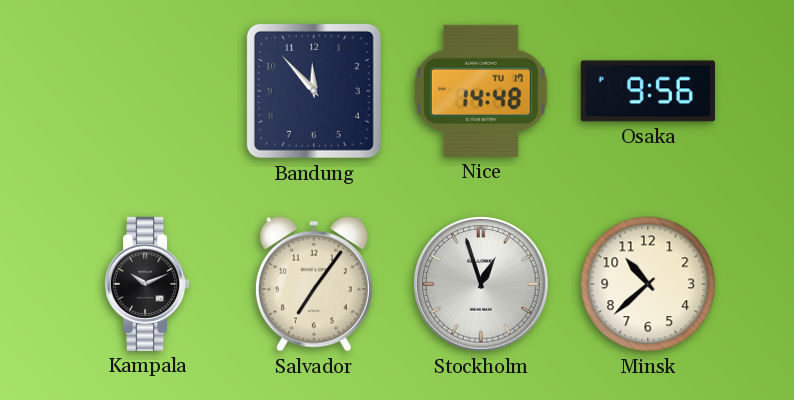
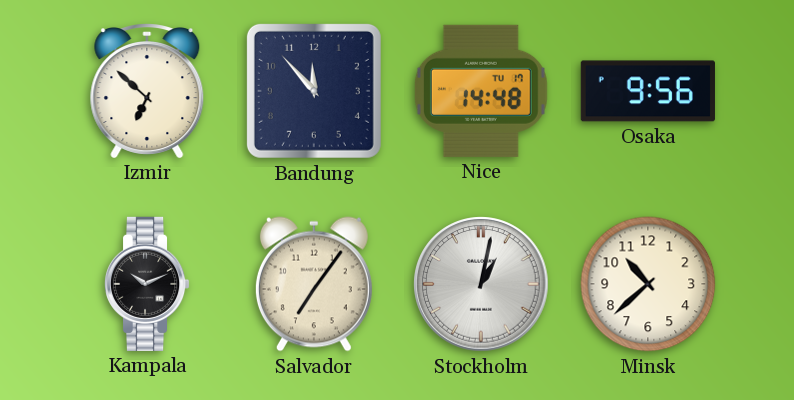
Izmir: none -> 6:52 (147, 91)
Stockholm: 12:57 -> 1:02 (481, 284)
